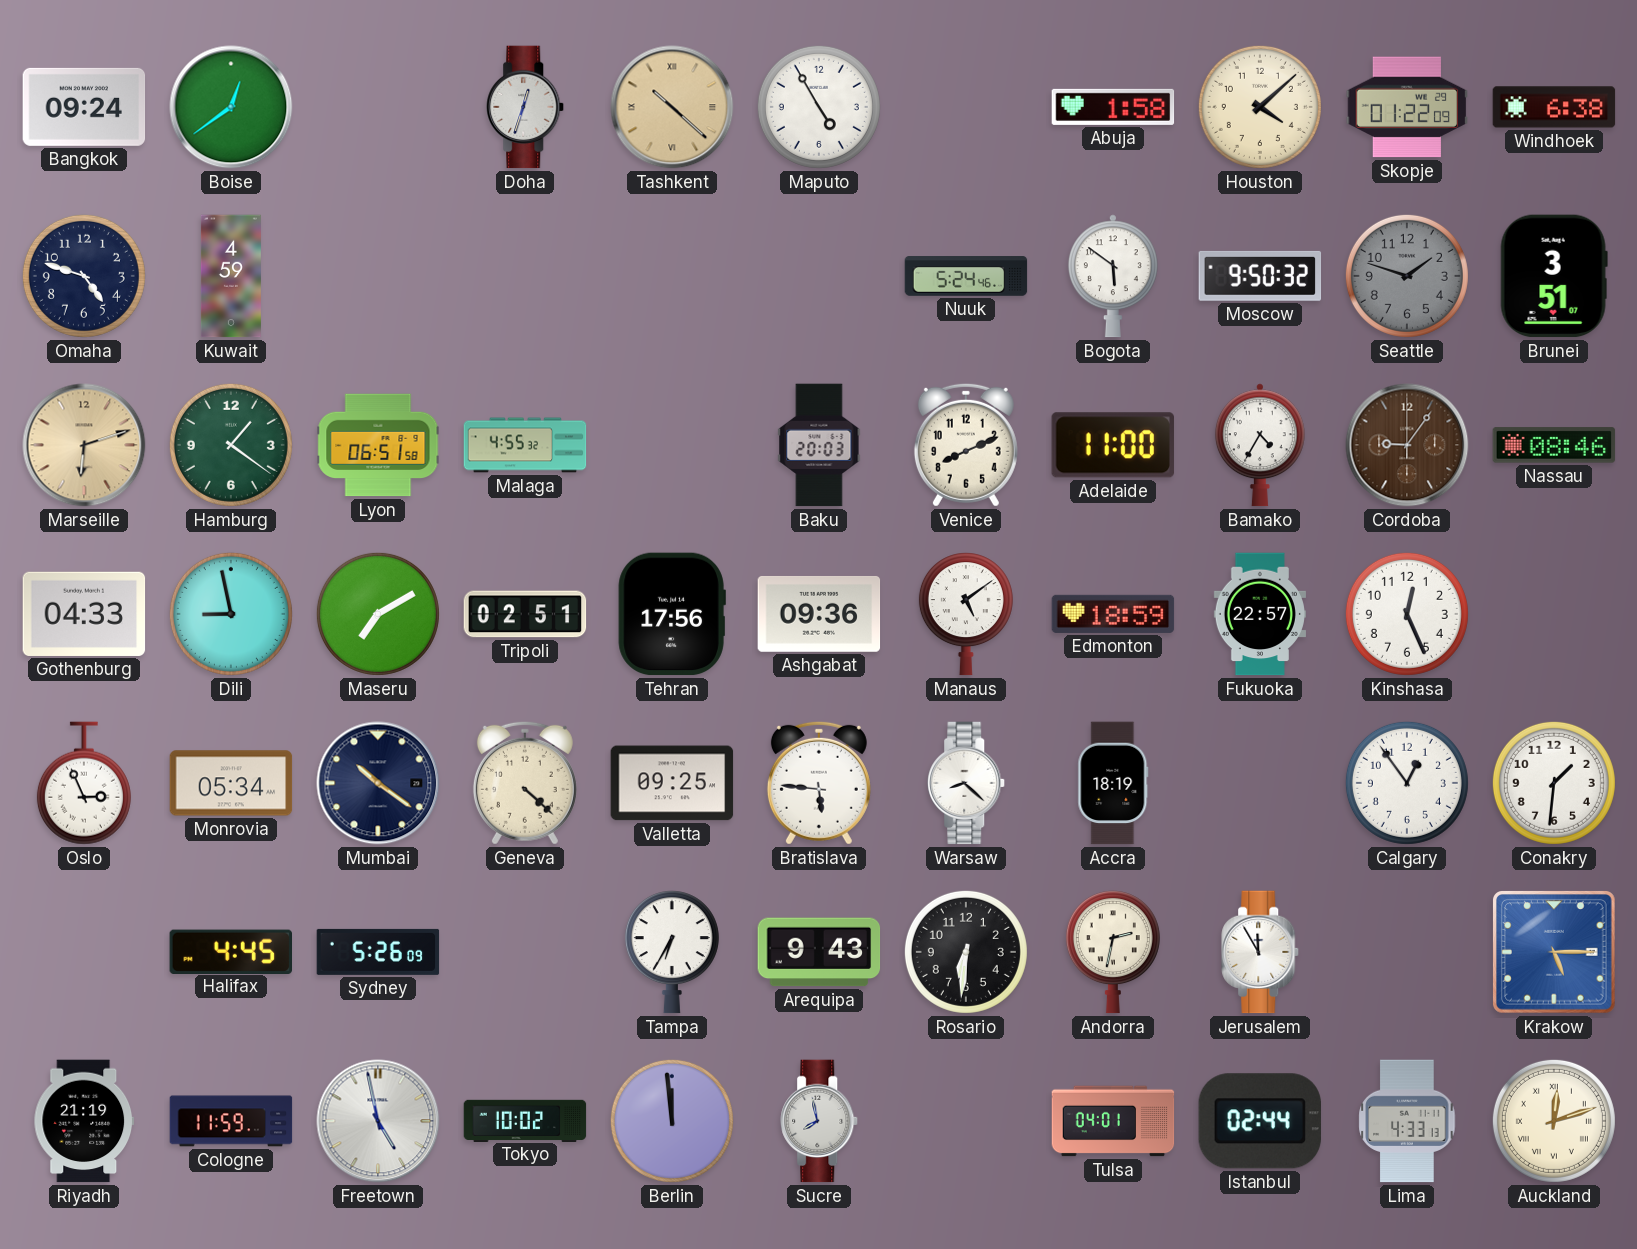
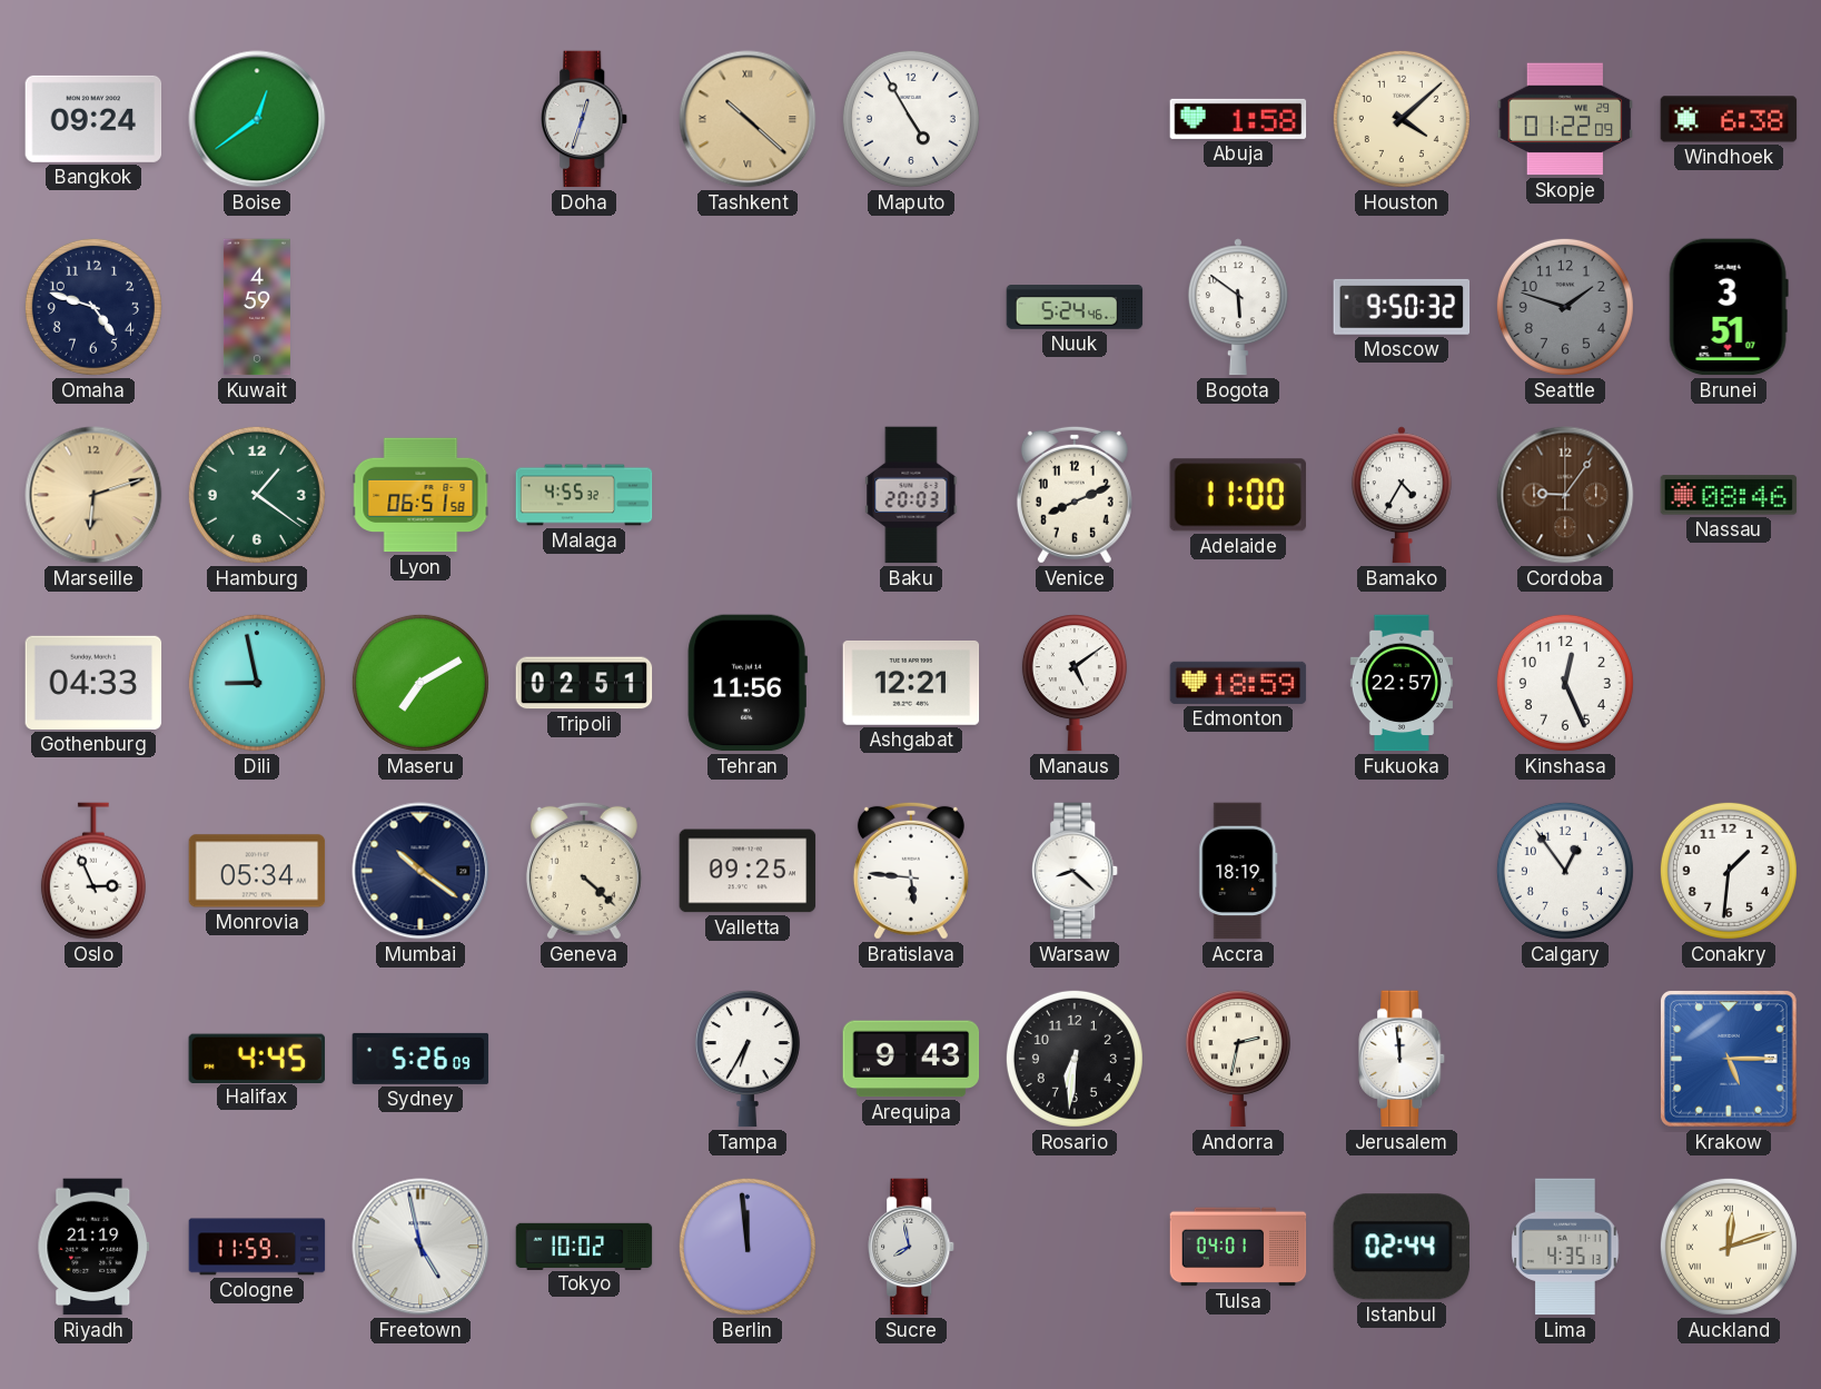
Tehran: 17:56 -> 11:56 (748, 683)
Ashgabat: 09:36 -> 12:21 (911, 683)
Jerusalem: 11:55 -> 11:59 (1403, 1059)
Lima: 4:33 -> 4:35 (1565, 1247)
